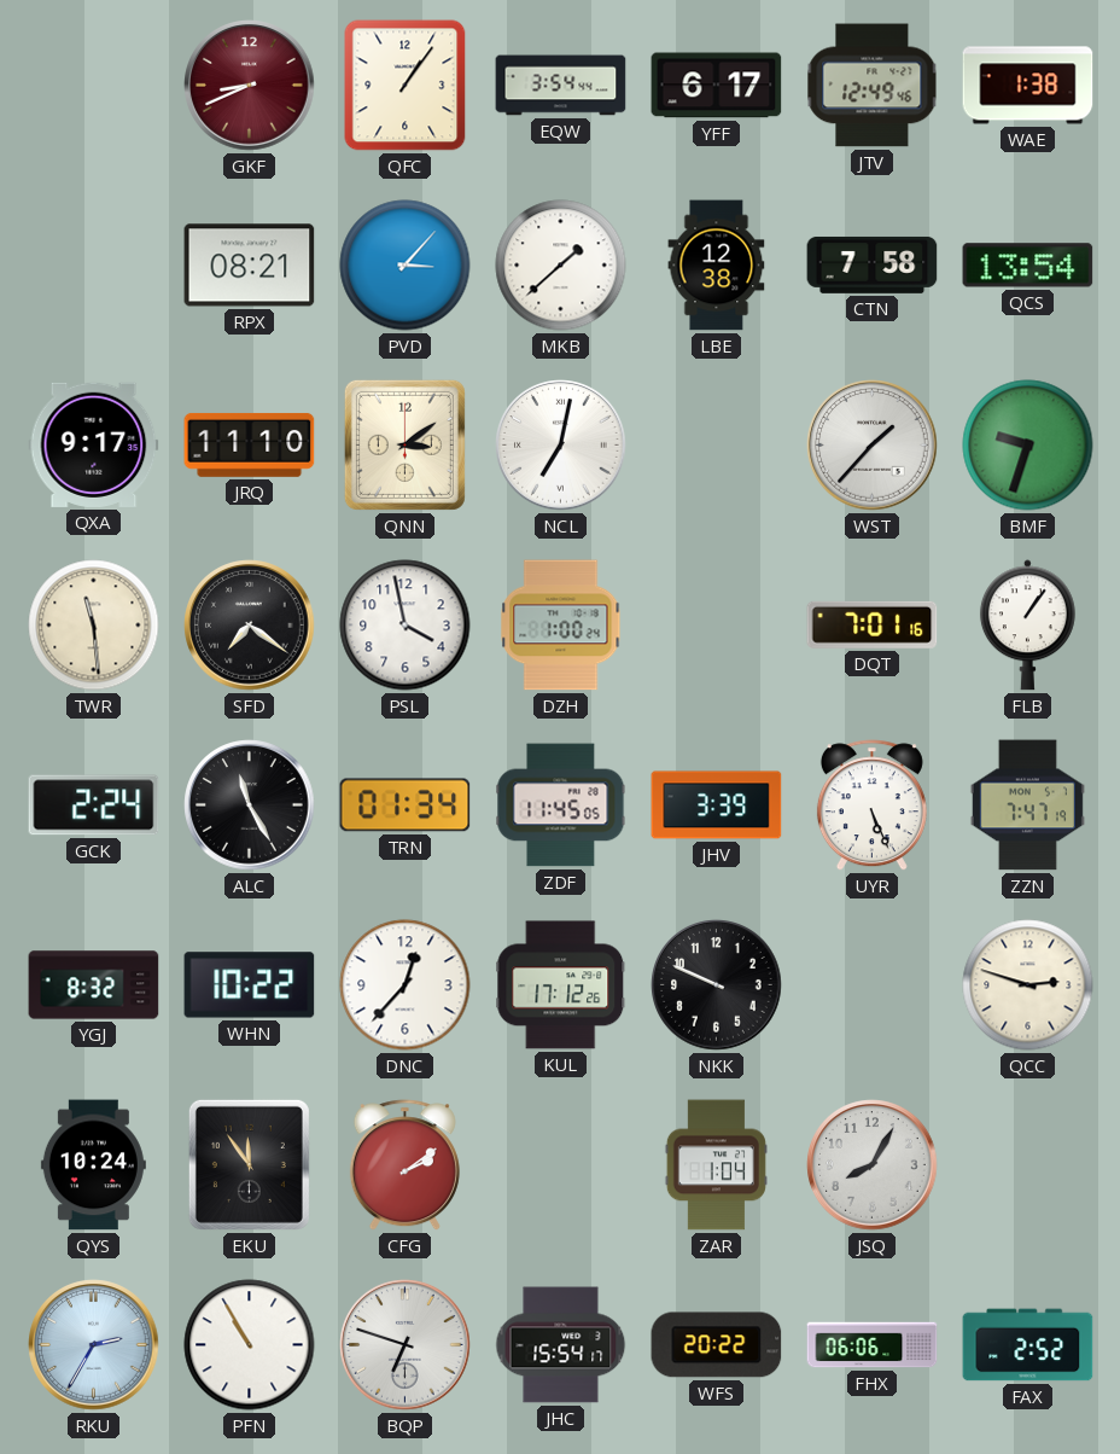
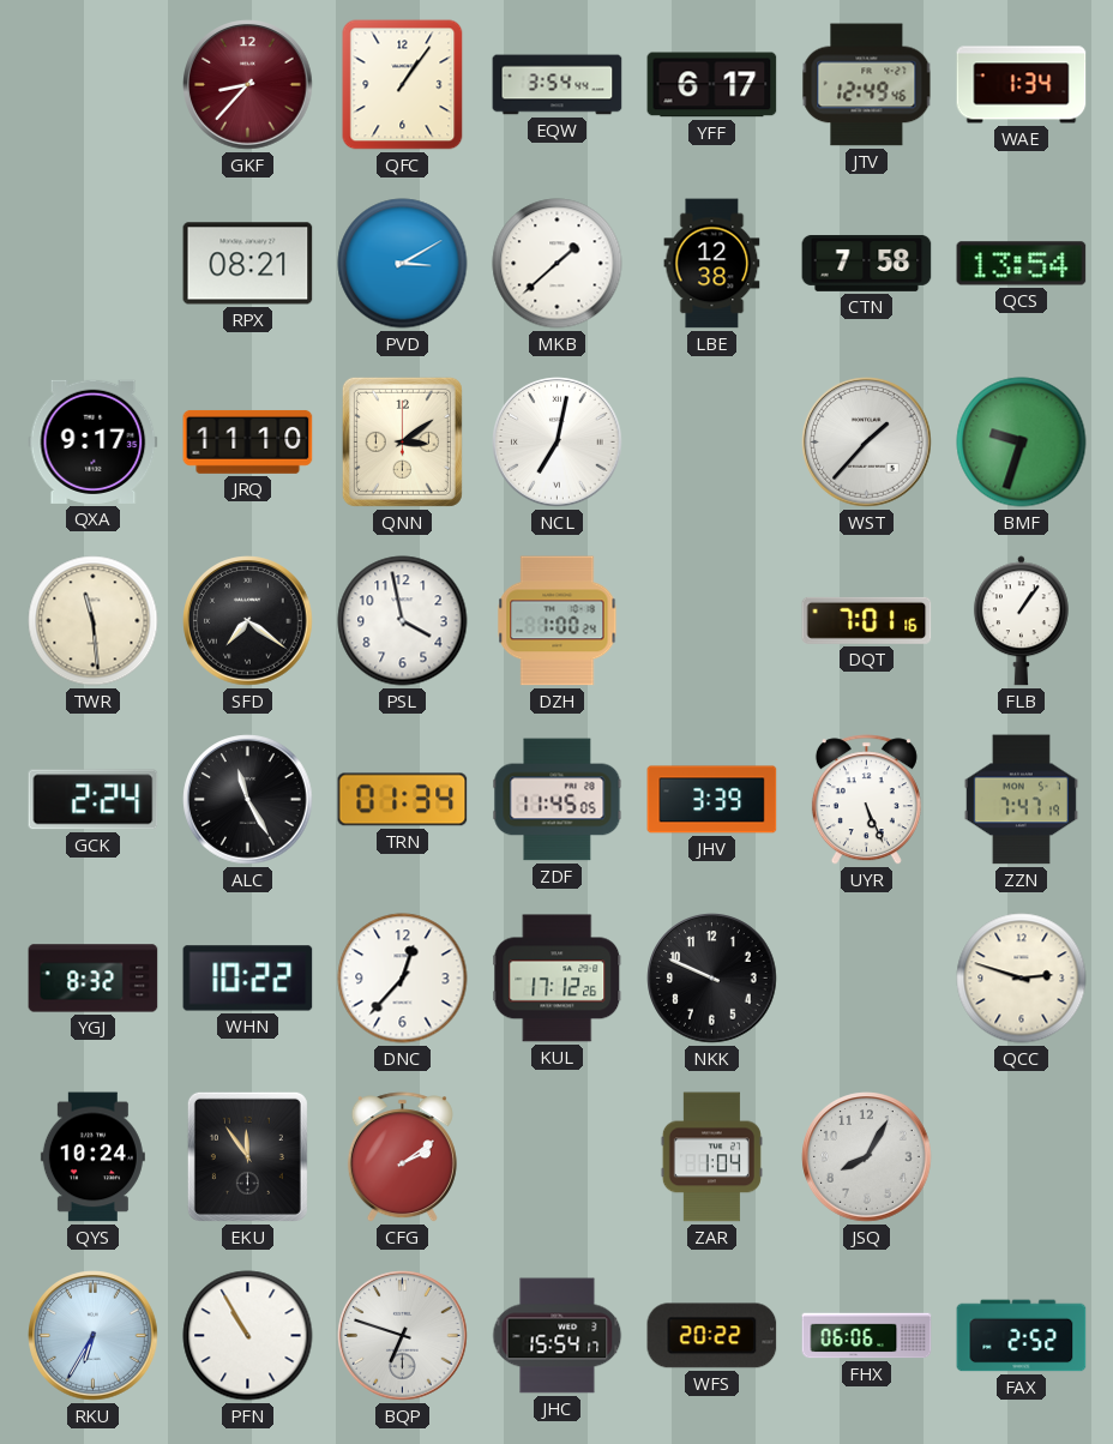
GKF: 8:41 -> 8:37 (248, 85)
WAE: 1:38 -> 1:34 (1022, 85)
PVD: 3:07 -> 3:10 (403, 264)
RKU: 2:35 -> 6:35 (94, 1336)
